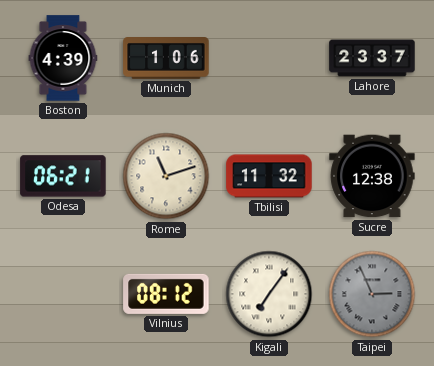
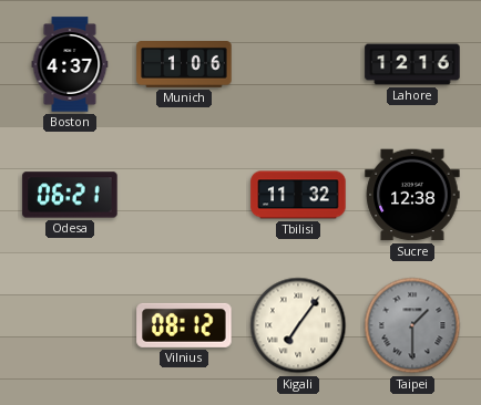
Boston: 4:39 -> 4:37 (70, 64)
Lahore: 23:37 -> 12:16 (412, 64)
Rome: 11:12 -> none (166, 176)
Taipei: 2:56 -> 1:30 (412, 325)
